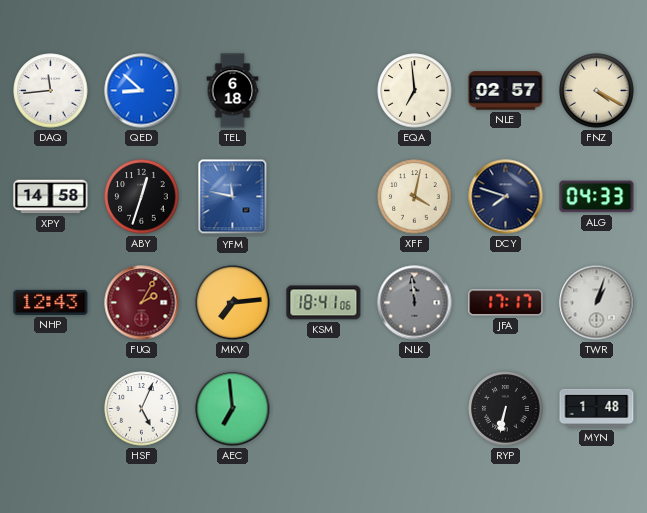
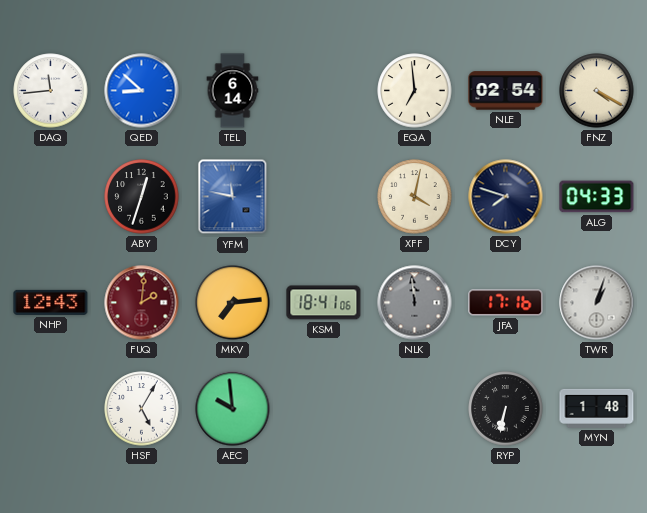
TEL: 6:18 -> 6:14 (233, 91)
NLE: 02:57 -> 02:54 (506, 91)
XPY: 14:58 -> none (51, 197)
FUQ: 2:05 -> 2:01 (142, 303)
JFA: 17:17 -> 17:16 (506, 303)
HSF: 5:04 -> 5:05 (142, 409)
AEC: 6:59 -> 9:59 (233, 409)
